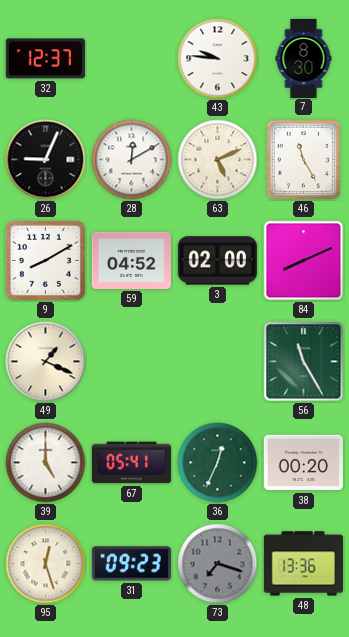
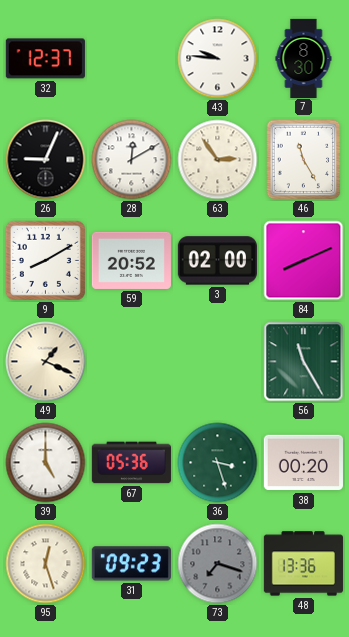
63: 5:11 -> 2:54 (218, 160)
59: 04:52 -> 20:52 (131, 260)
67: 05:41 -> 05:36 (131, 463)
36: 12:34 -> 3:27 (218, 463)
